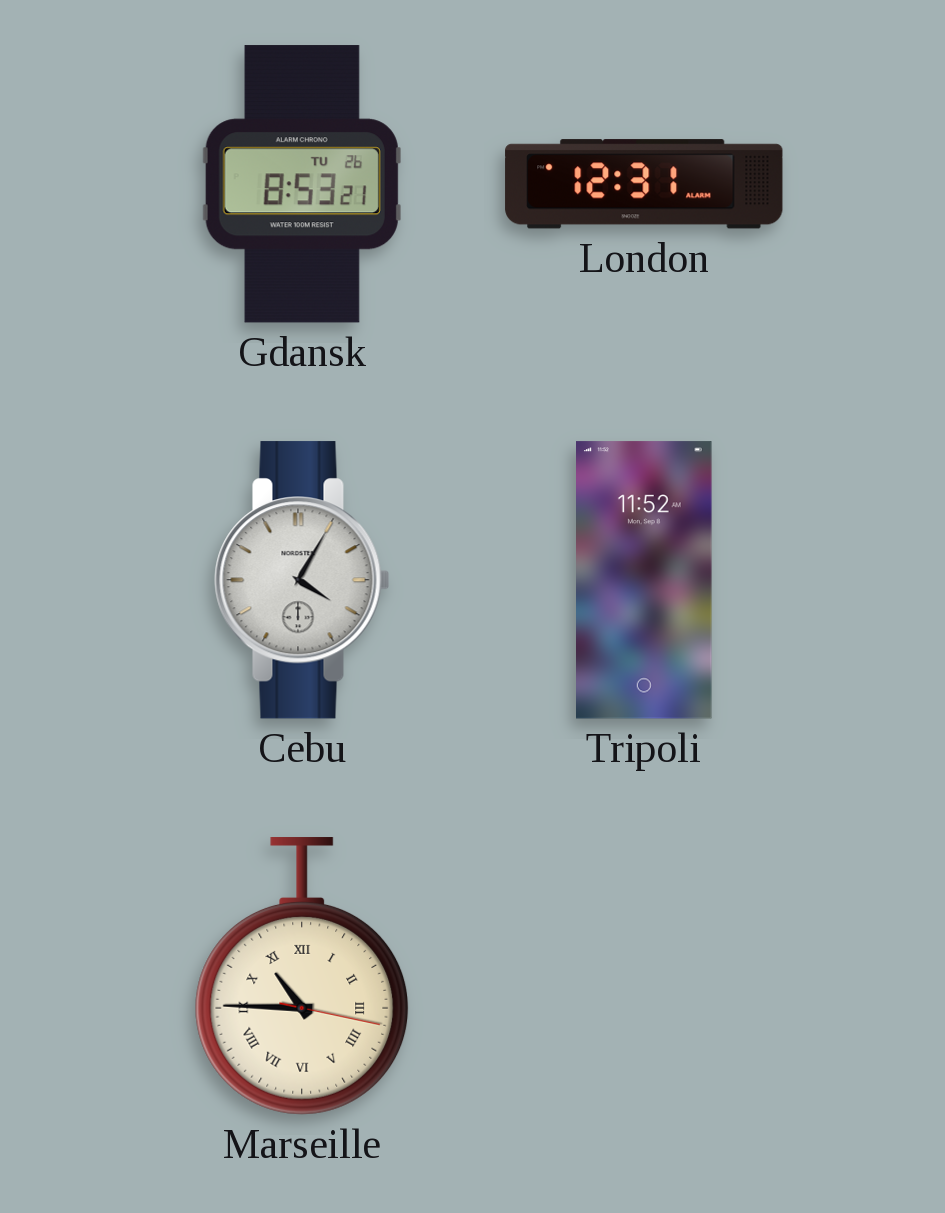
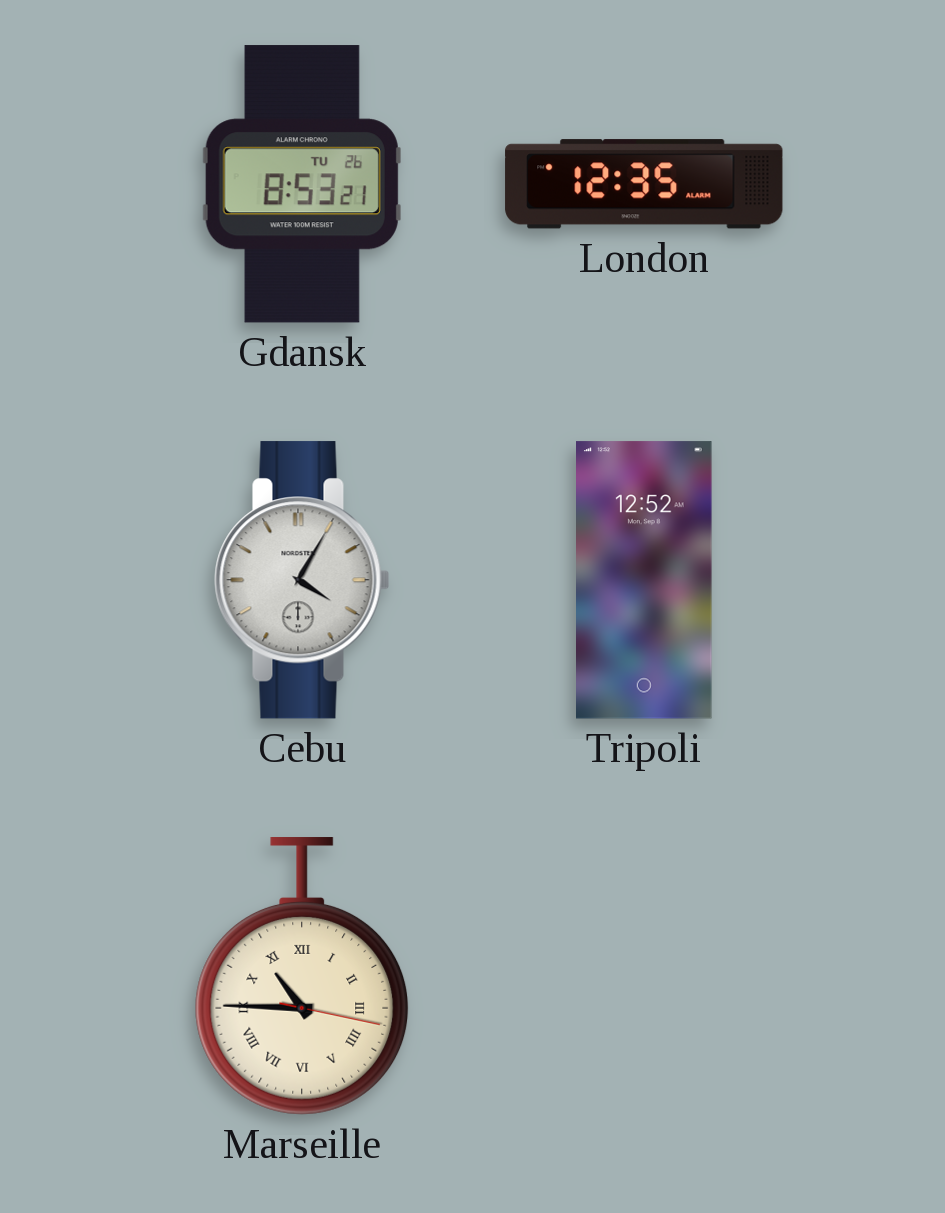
London: 12:31 -> 12:35 (644, 184)
Tripoli: 11:52 -> 12:52 (644, 580)
